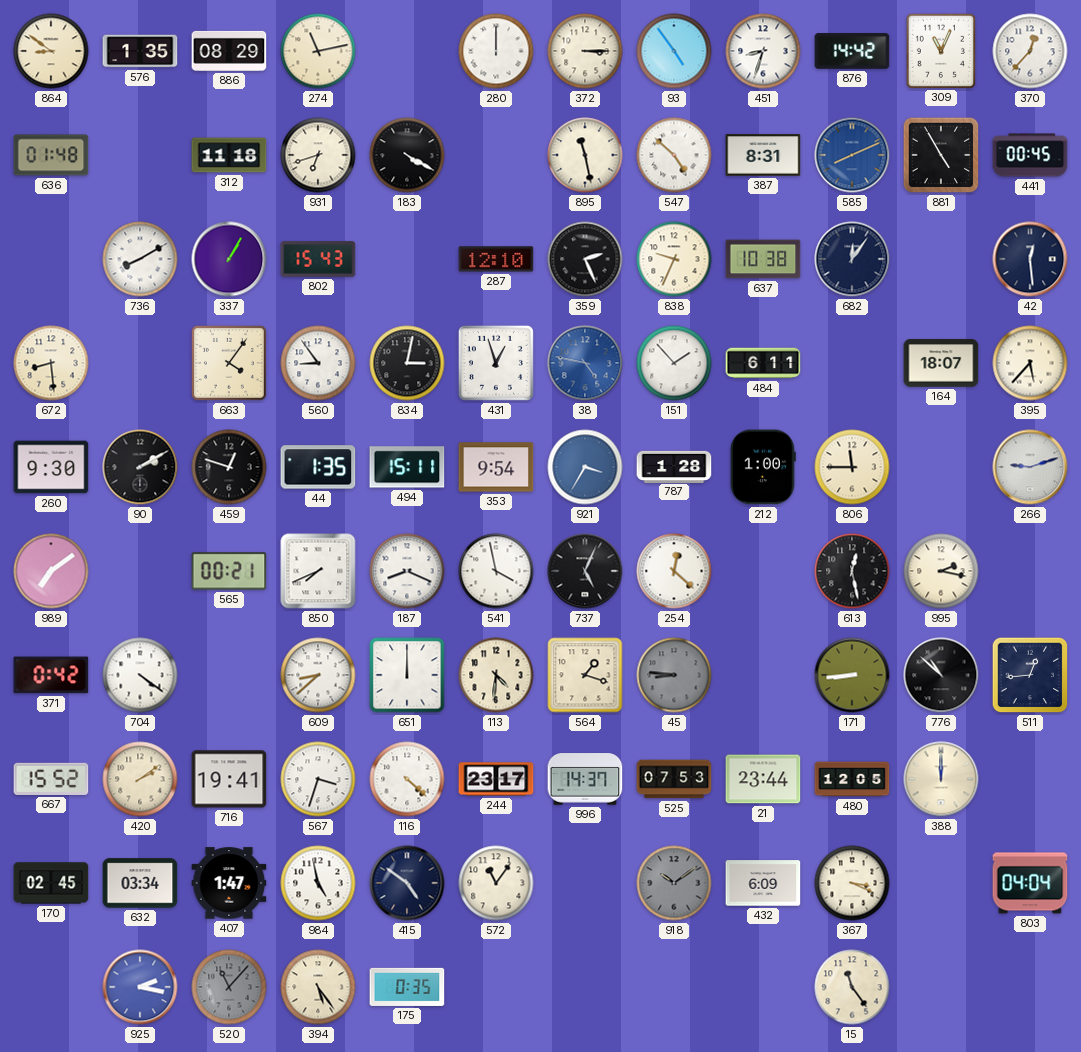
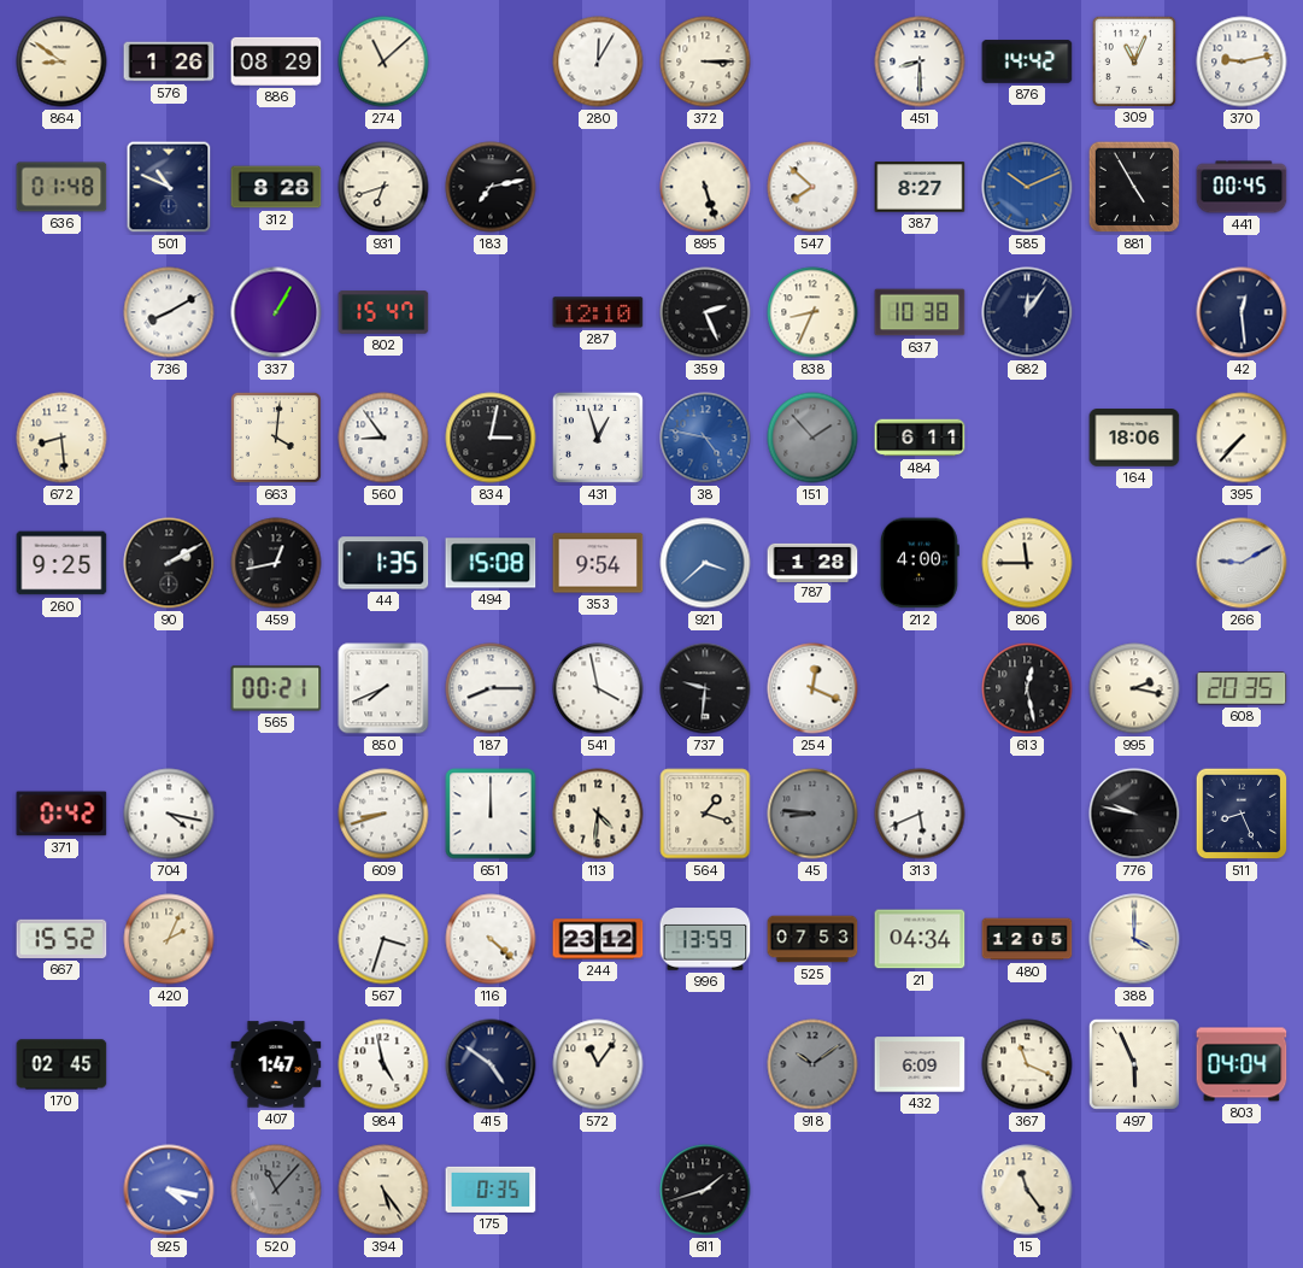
576: 1:35 -> 1:26 (169, 61)
274: 11:13 -> 11:08 (383, 61)
280: 12:00 -> 12:05 (598, 61)
93: 4:54 -> none (674, 51)
451: 8:33 -> 8:30 (920, 61)
370: 12:37 -> 9:13 (1242, 61)
501: none -> 10:49 (169, 187)
312: 11:18 -> 8:28 (276, 187)
183: 4:20 -> 7:13 (491, 187)
895: 11:28 -> 5:27 (705, 187)
547: 4:52 -> 7:52 (812, 187)
387: 8:31 -> 8:27 (920, 187)
585: 8:11 -> 10:11 (1027, 187)
802: 15:43 -> 15:47 (383, 312)
838: 9:34 -> 8:34 (812, 312)
663: 4:06 -> 4:01 (276, 438)
151 dial: white -> grey (812, 438)
164: 18:07 -> 18:06 (1134, 438)
395: 5:37 -> 7:37 (1242, 438)
260: 9:30 -> 9:25 (61, 563)
459: 12:48 -> 12:43 (276, 563)
494: 15:11 -> 15:08 (491, 563)
921: 3:35 -> 3:38 (705, 563)
212: 1:00 -> 4:00 (920, 563)
266: 9:12 -> 9:10 (1242, 563)
989: 7:09 -> none (51, 571)
187: 8:19 -> 8:15 (491, 688)
737: 5:04 -> 9:31 (705, 688)
254: 12:22 -> 12:19 (812, 688)
608: none -> 20:35 (1242, 688)
704: 4:21 -> 4:17 (169, 814)
609: 8:38 -> 8:42 (383, 814)
313: none -> 5:41 (920, 814)
171: 8:44 -> none (852, 675)
776: 10:52 -> 9:47 (1134, 814)
511: 12:44 -> 8:26 (1242, 814)
420: 2:09 -> 2:04 (169, 939)
716: 19:41 -> none (229, 779)
244: 23:17 -> 23:12 (598, 939)
996: 14:37 -> 13:59 (705, 939)
21: 23:44 -> 04:34 (920, 939)
388: 12:00 -> 4:00 (1134, 939)
632: 03:34 -> none (140, 883)
367: 3:19 -> 11:19 (1027, 1064)
497: none -> 5:56 (1134, 1064)
925: 2:17 -> 4:17 (169, 1190)
611: none -> 1:42 (705, 1190)
